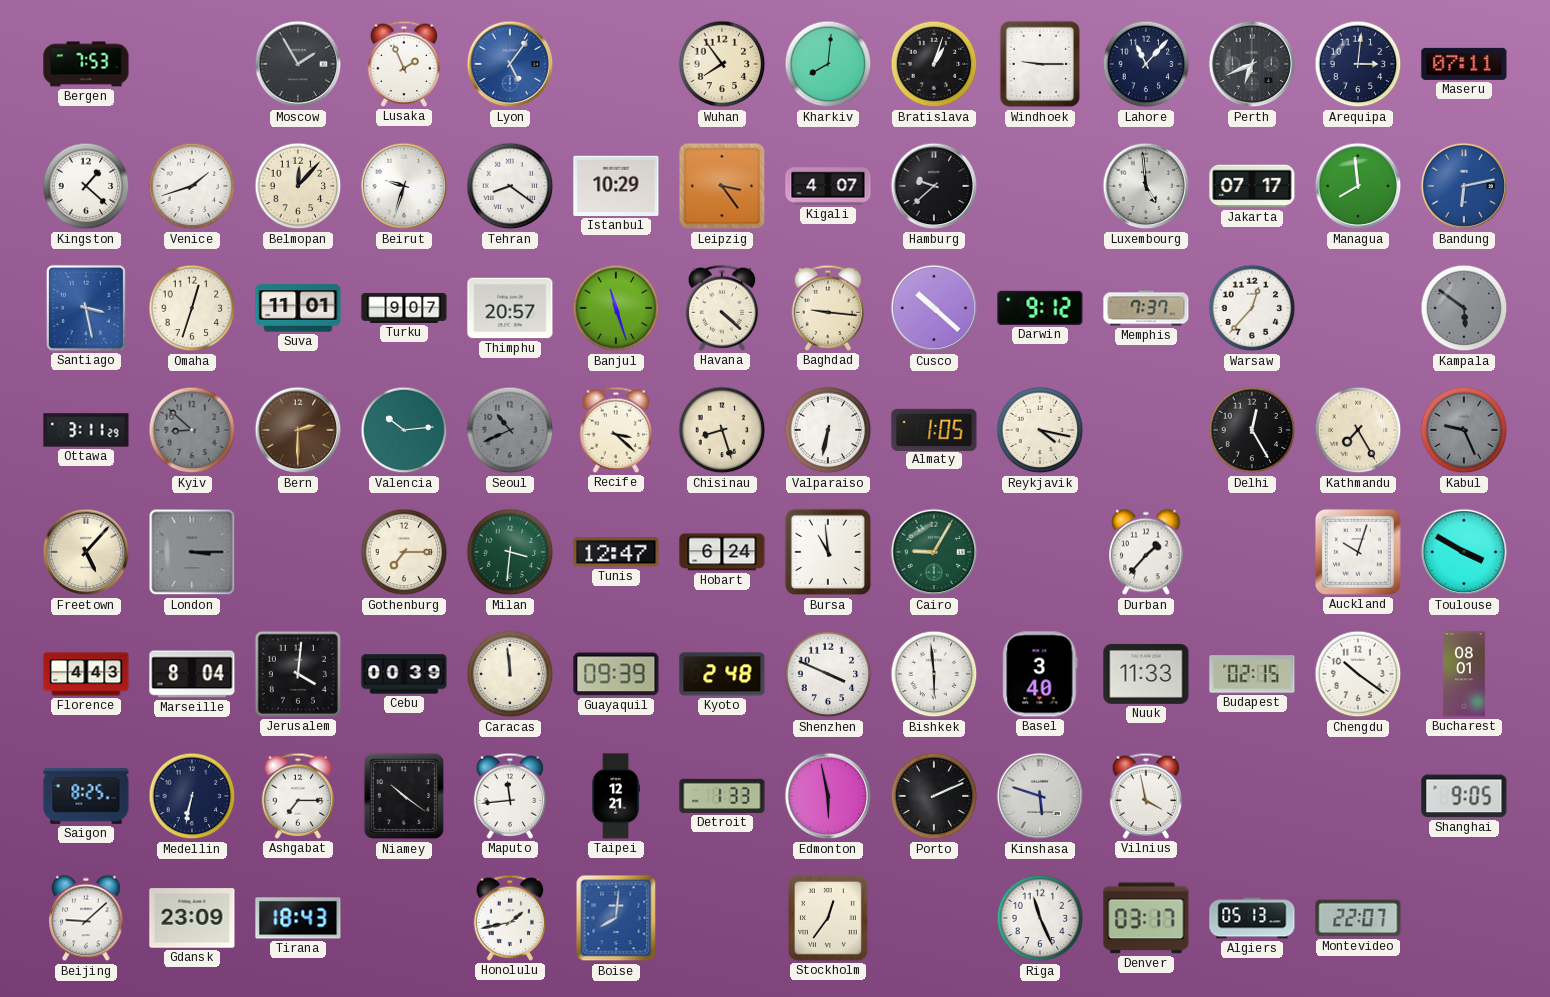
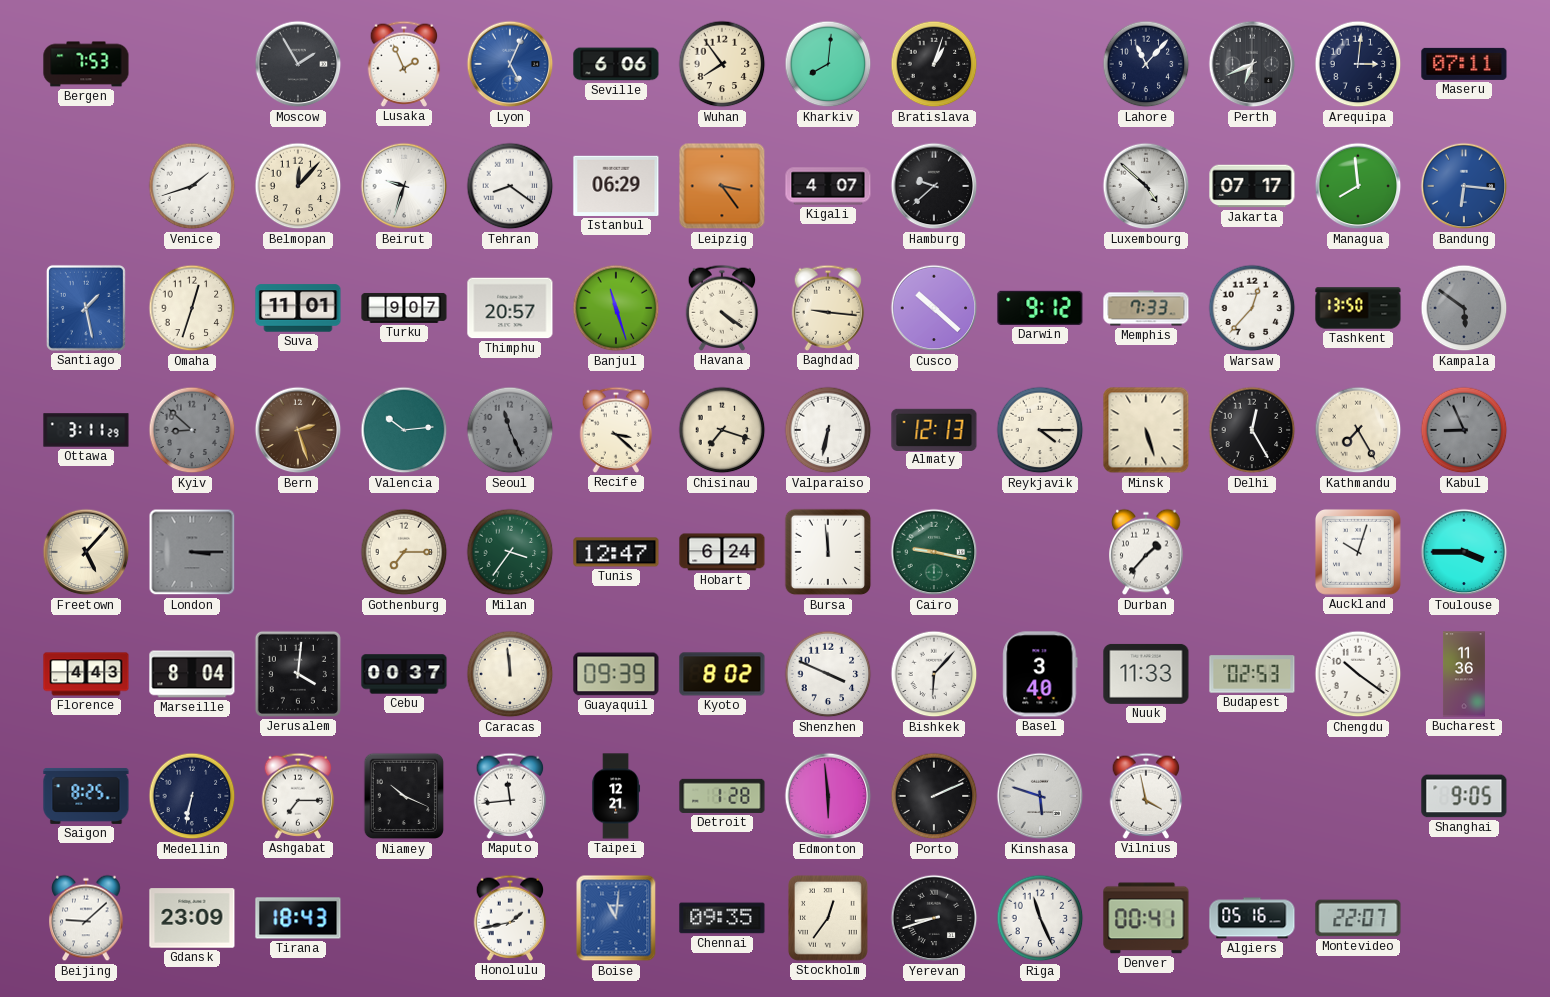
Lyon: 5:06 -> 5:04 (510, 64)
Seville: none -> 6:06 (616, 64)
Windhoek: 9:15 -> none (1040, 64)
Kingston: 1:22 -> none (86, 186)
Istanbul: 10:29 -> 06:29 (616, 186)
Luxembourg: 4:59 -> 4:52 (1146, 186)
Bandung: 6:13 -> 6:16 (1464, 186)
Santiago: 3:28 -> 1:28 (86, 308)
Havana: 4:22 -> 4:21 (722, 308)
Memphis: 7:37 -> 7:33 (1146, 308)
Tashkent: none -> 13:50 (1358, 308)
Bern: 2:30 -> 2:27 (298, 430)
Seoul: 10:41 -> 11:26 (510, 430)
Chisinau: 8:27 -> 7:18 (722, 430)
Almaty: 1:05 -> 12:13 (934, 429)
Reykjavik: 4:17 -> 4:15 (1040, 430)
Minsk: none -> 5:27 (1146, 430)
Kabul: 9:26 -> 8:56 (1464, 430)
Milan: 3:31 -> 3:36 (510, 552)
Bursa: 10:59 -> 11:59 (828, 552)
Cairo: 9:05 -> 9:17 (934, 552)
Toulouse: 3:50 -> 3:45 (1464, 552)
Cebu: 00:39 -> 00:37 (404, 674)
Kyoto: 2:48 -> 8:02 (722, 674)
Bishkek: 5:59 -> 6:07 (934, 674)
Budapest: 02:15 -> 02:53 (1252, 674)
Bucharest: 08:01 -> 11:36 (1464, 674)
Niamey: 10:21 -> 10:19 (404, 796)
Detroit: 1:33 -> 1:28 (722, 796)
Edmonton: 5:58 -> 5:59 (828, 796)
Boise: 8:01 -> 11:01 (616, 918)
Chennai: none -> 09:35 (722, 918)
Yerevan: none -> 8:42 (934, 918)
Denver: 03:17 -> 00:41 (1146, 918)
Algiers: 05:13 -> 05:16 (1252, 918)
